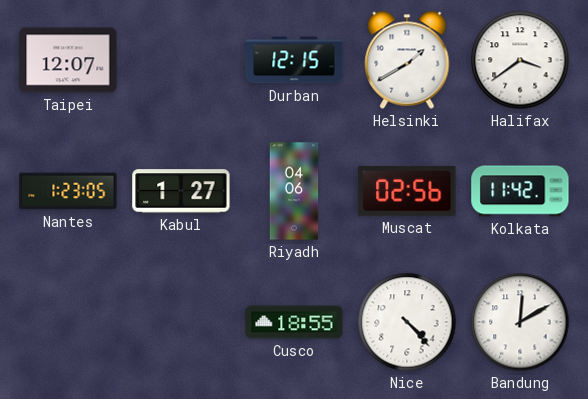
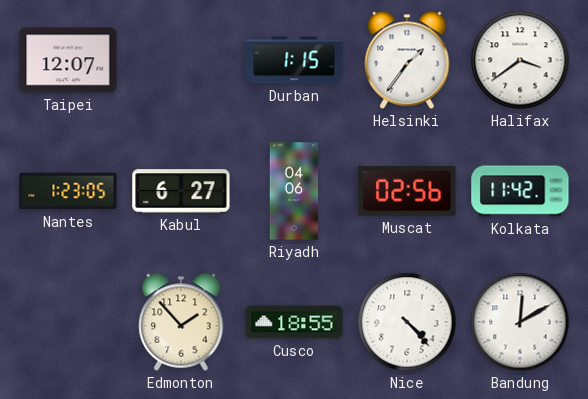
Durban: 12:15 -> 1:15 (294, 60)
Helsinki: 1:40 -> 1:36 (407, 60)
Kabul: 1:27 -> 6:27 (181, 191)
Edmonton: none -> 1:53 (181, 322)
